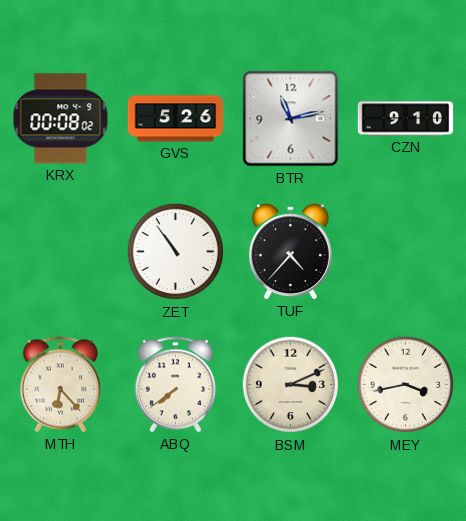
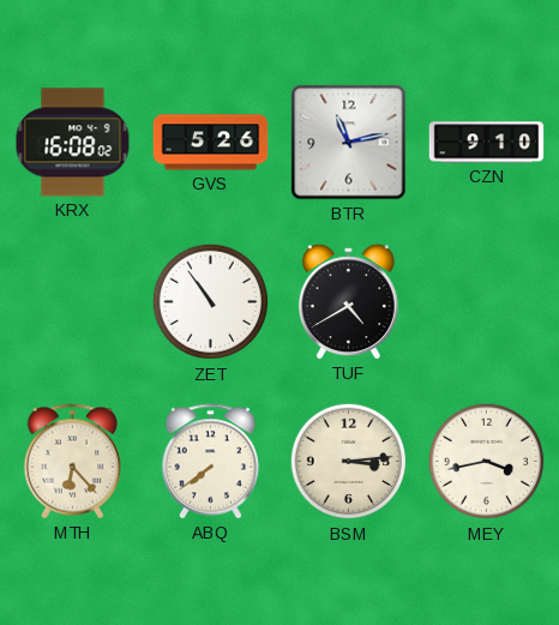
KRX: 00:08 -> 16:08 (73, 143)
TUF: 4:37 -> 4:40 (348, 302)
BSM: 3:11 -> 3:14 (349, 462)
